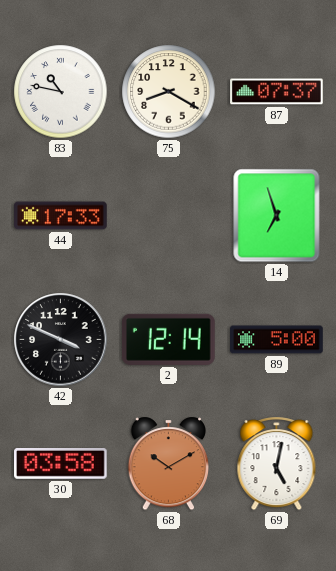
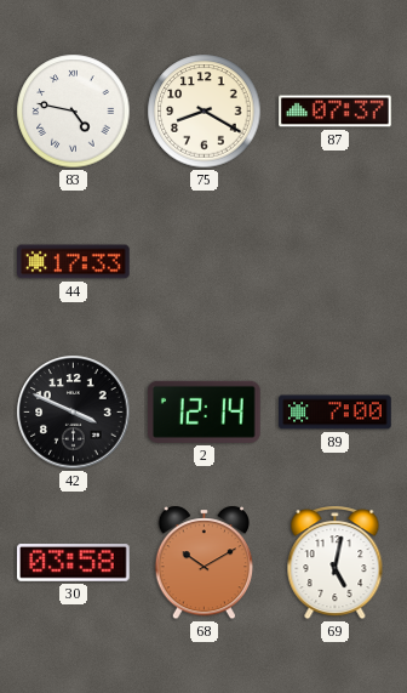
83: 10:47 -> 4:47 (74, 112)
14: 6:57 -> none (277, 216)
89: 5:00 -> 7:00 (336, 413)
